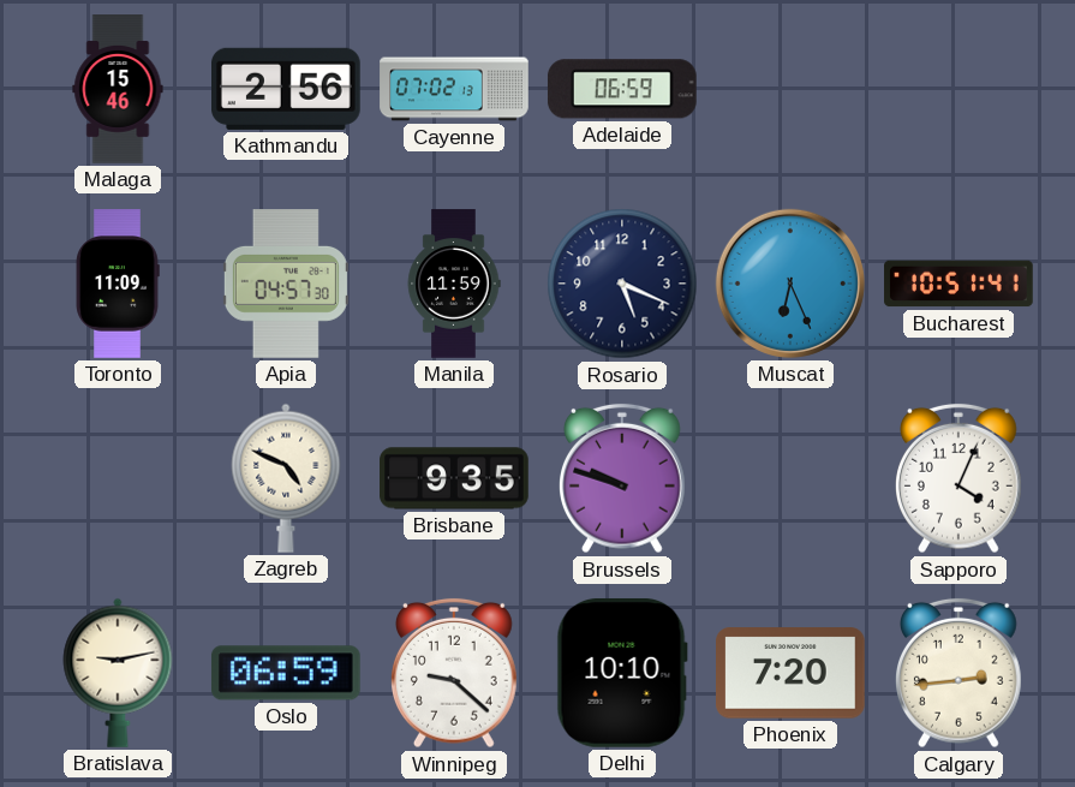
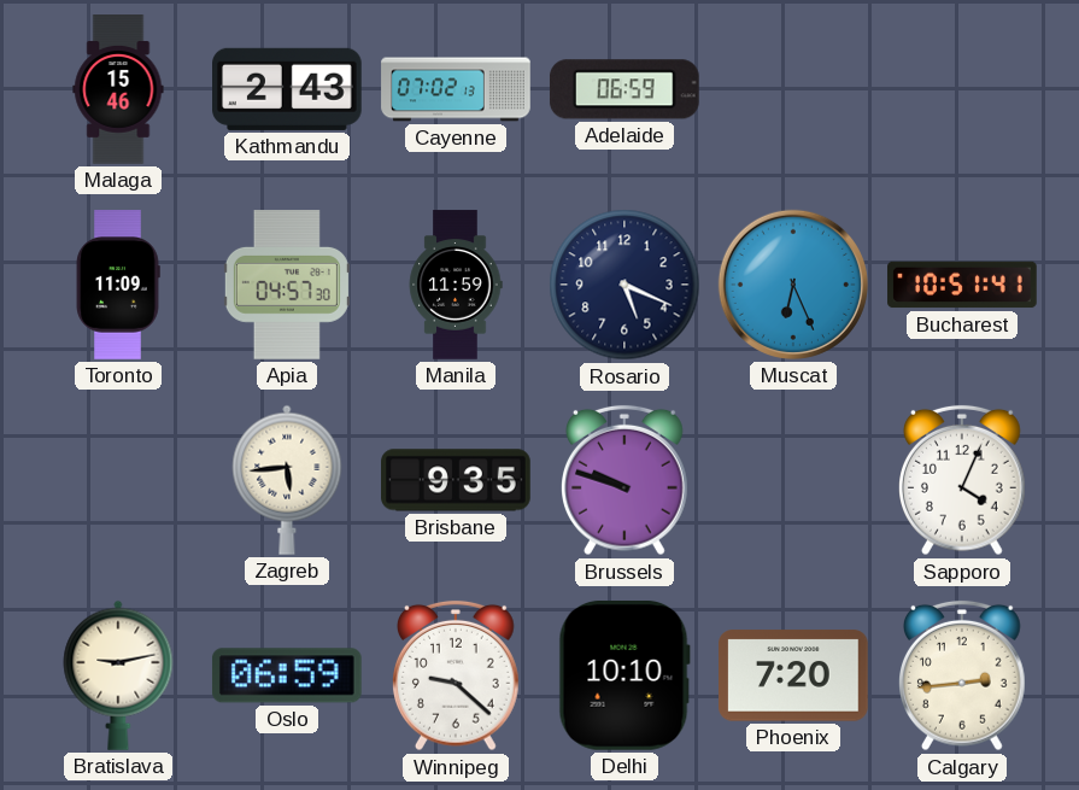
Kathmandu: 2:56 -> 2:43 (288, 89)
Zagreb: 4:49 -> 5:44 (287, 480)
